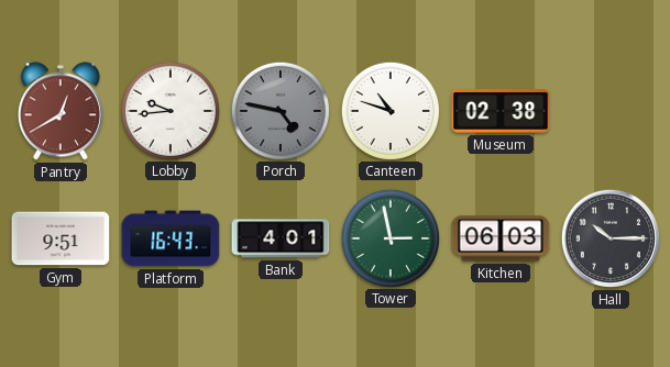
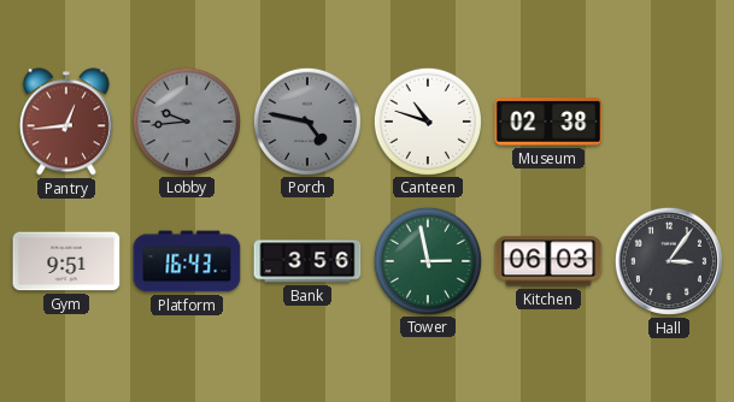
Pantry: 12:40 -> 12:44 (66, 122)
Lobby dial: white -> grey (186, 120)
Bank: 4:01 -> 3:56 (307, 261)
Hall: 10:15 -> 3:06 (669, 261)
